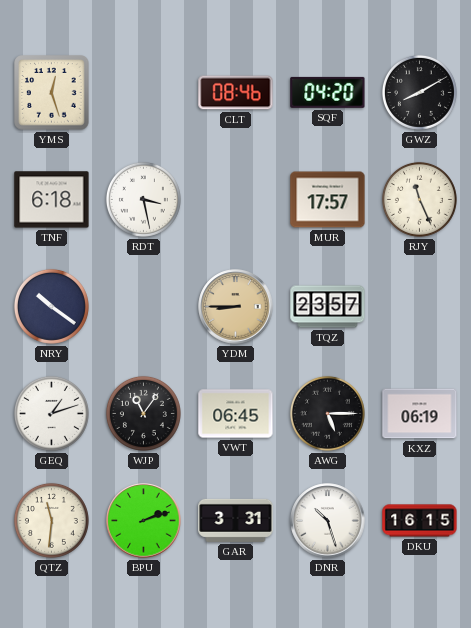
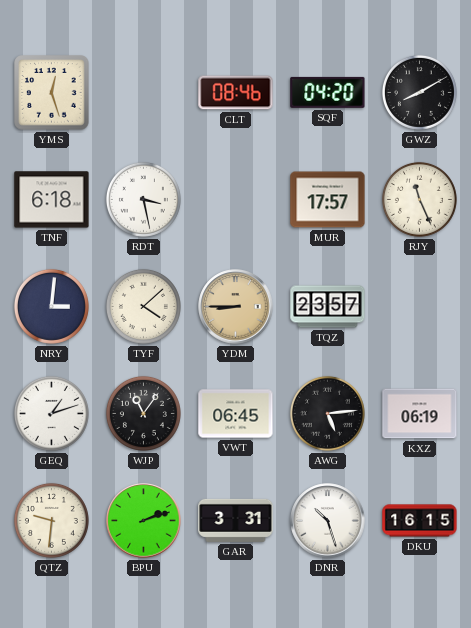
NRY: 10:21 -> 3:01 (51, 306)
TYF: none -> 4:08 (143, 306)
AWG: 5:15 -> 5:14 (327, 413)
QTZ: 11:31 -> 9:31 (51, 520)
